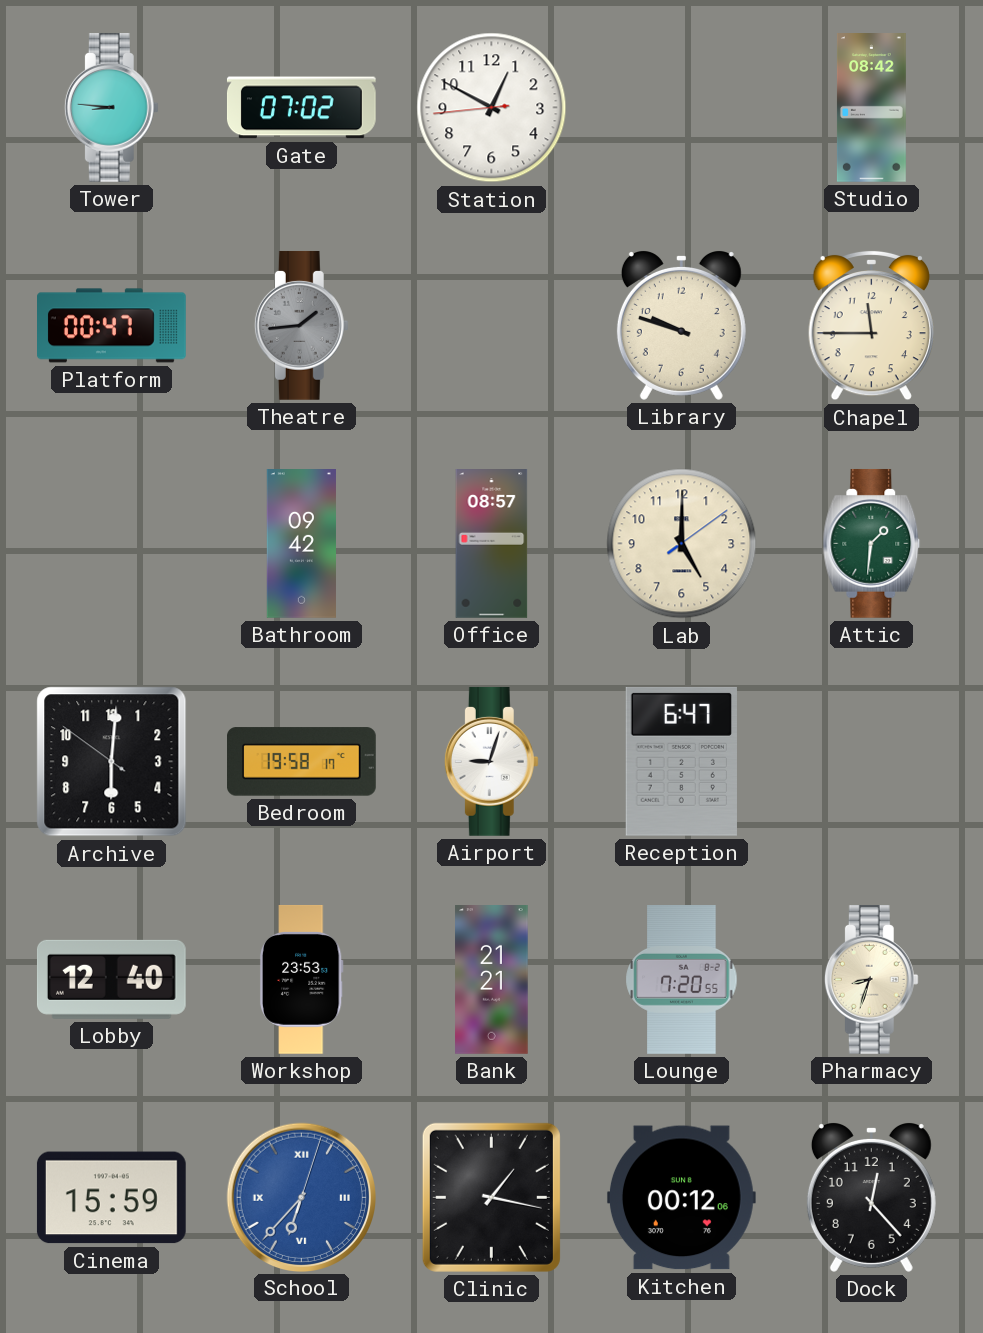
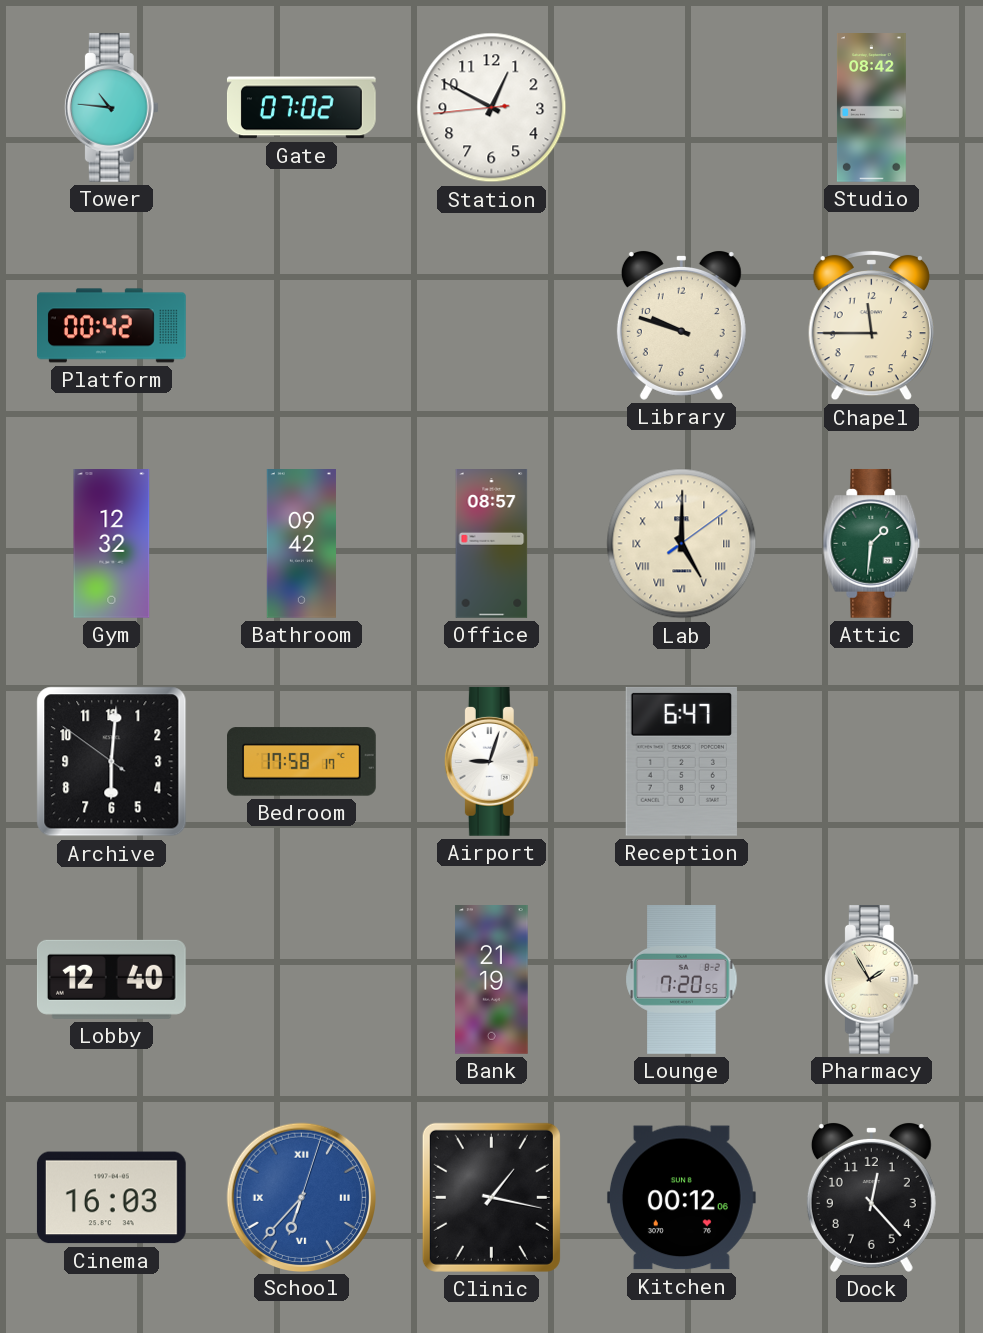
Tower: 8:46 -> 10:46 (111, 107)
Platform: 00:47 -> 00:42 (112, 326)
Theatre: 1:44 -> none (301, 325)
Gym: none -> 12:32 (112, 544)
Lab numerals: Arabic -> Roman (682, 544)
Bedroom: 19:58 -> 17:58 (302, 762)
Workshop: 23:53 -> none (301, 979)
Bank: 21:21 -> 21:19 (492, 980)
Pharmacy: 8:33 -> 1:55 (871, 979)
Cinema: 15:59 -> 16:03 (111, 1198)
